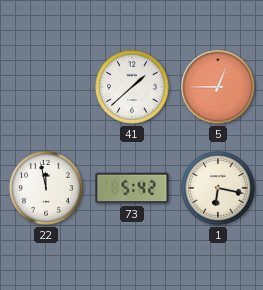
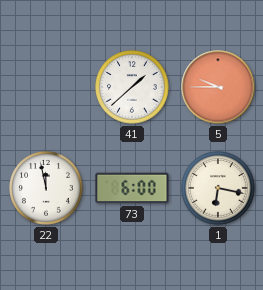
5: 12:45 -> 9:45 (218, 87)
73: 5:42 -> 6:00 (132, 188)
